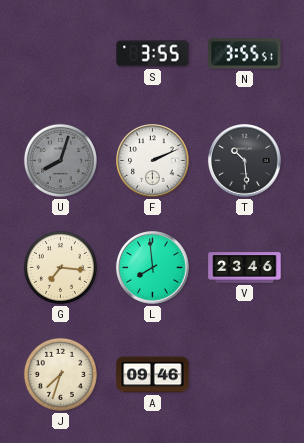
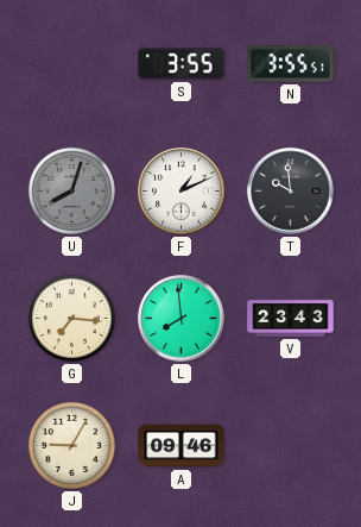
F: 2:11 -> 1:11 (182, 192)
T: 10:29 -> 9:59 (291, 192)
V: 23:46 -> 23:43 (291, 319)
J: 7:33 -> 9:05 (71, 445)
